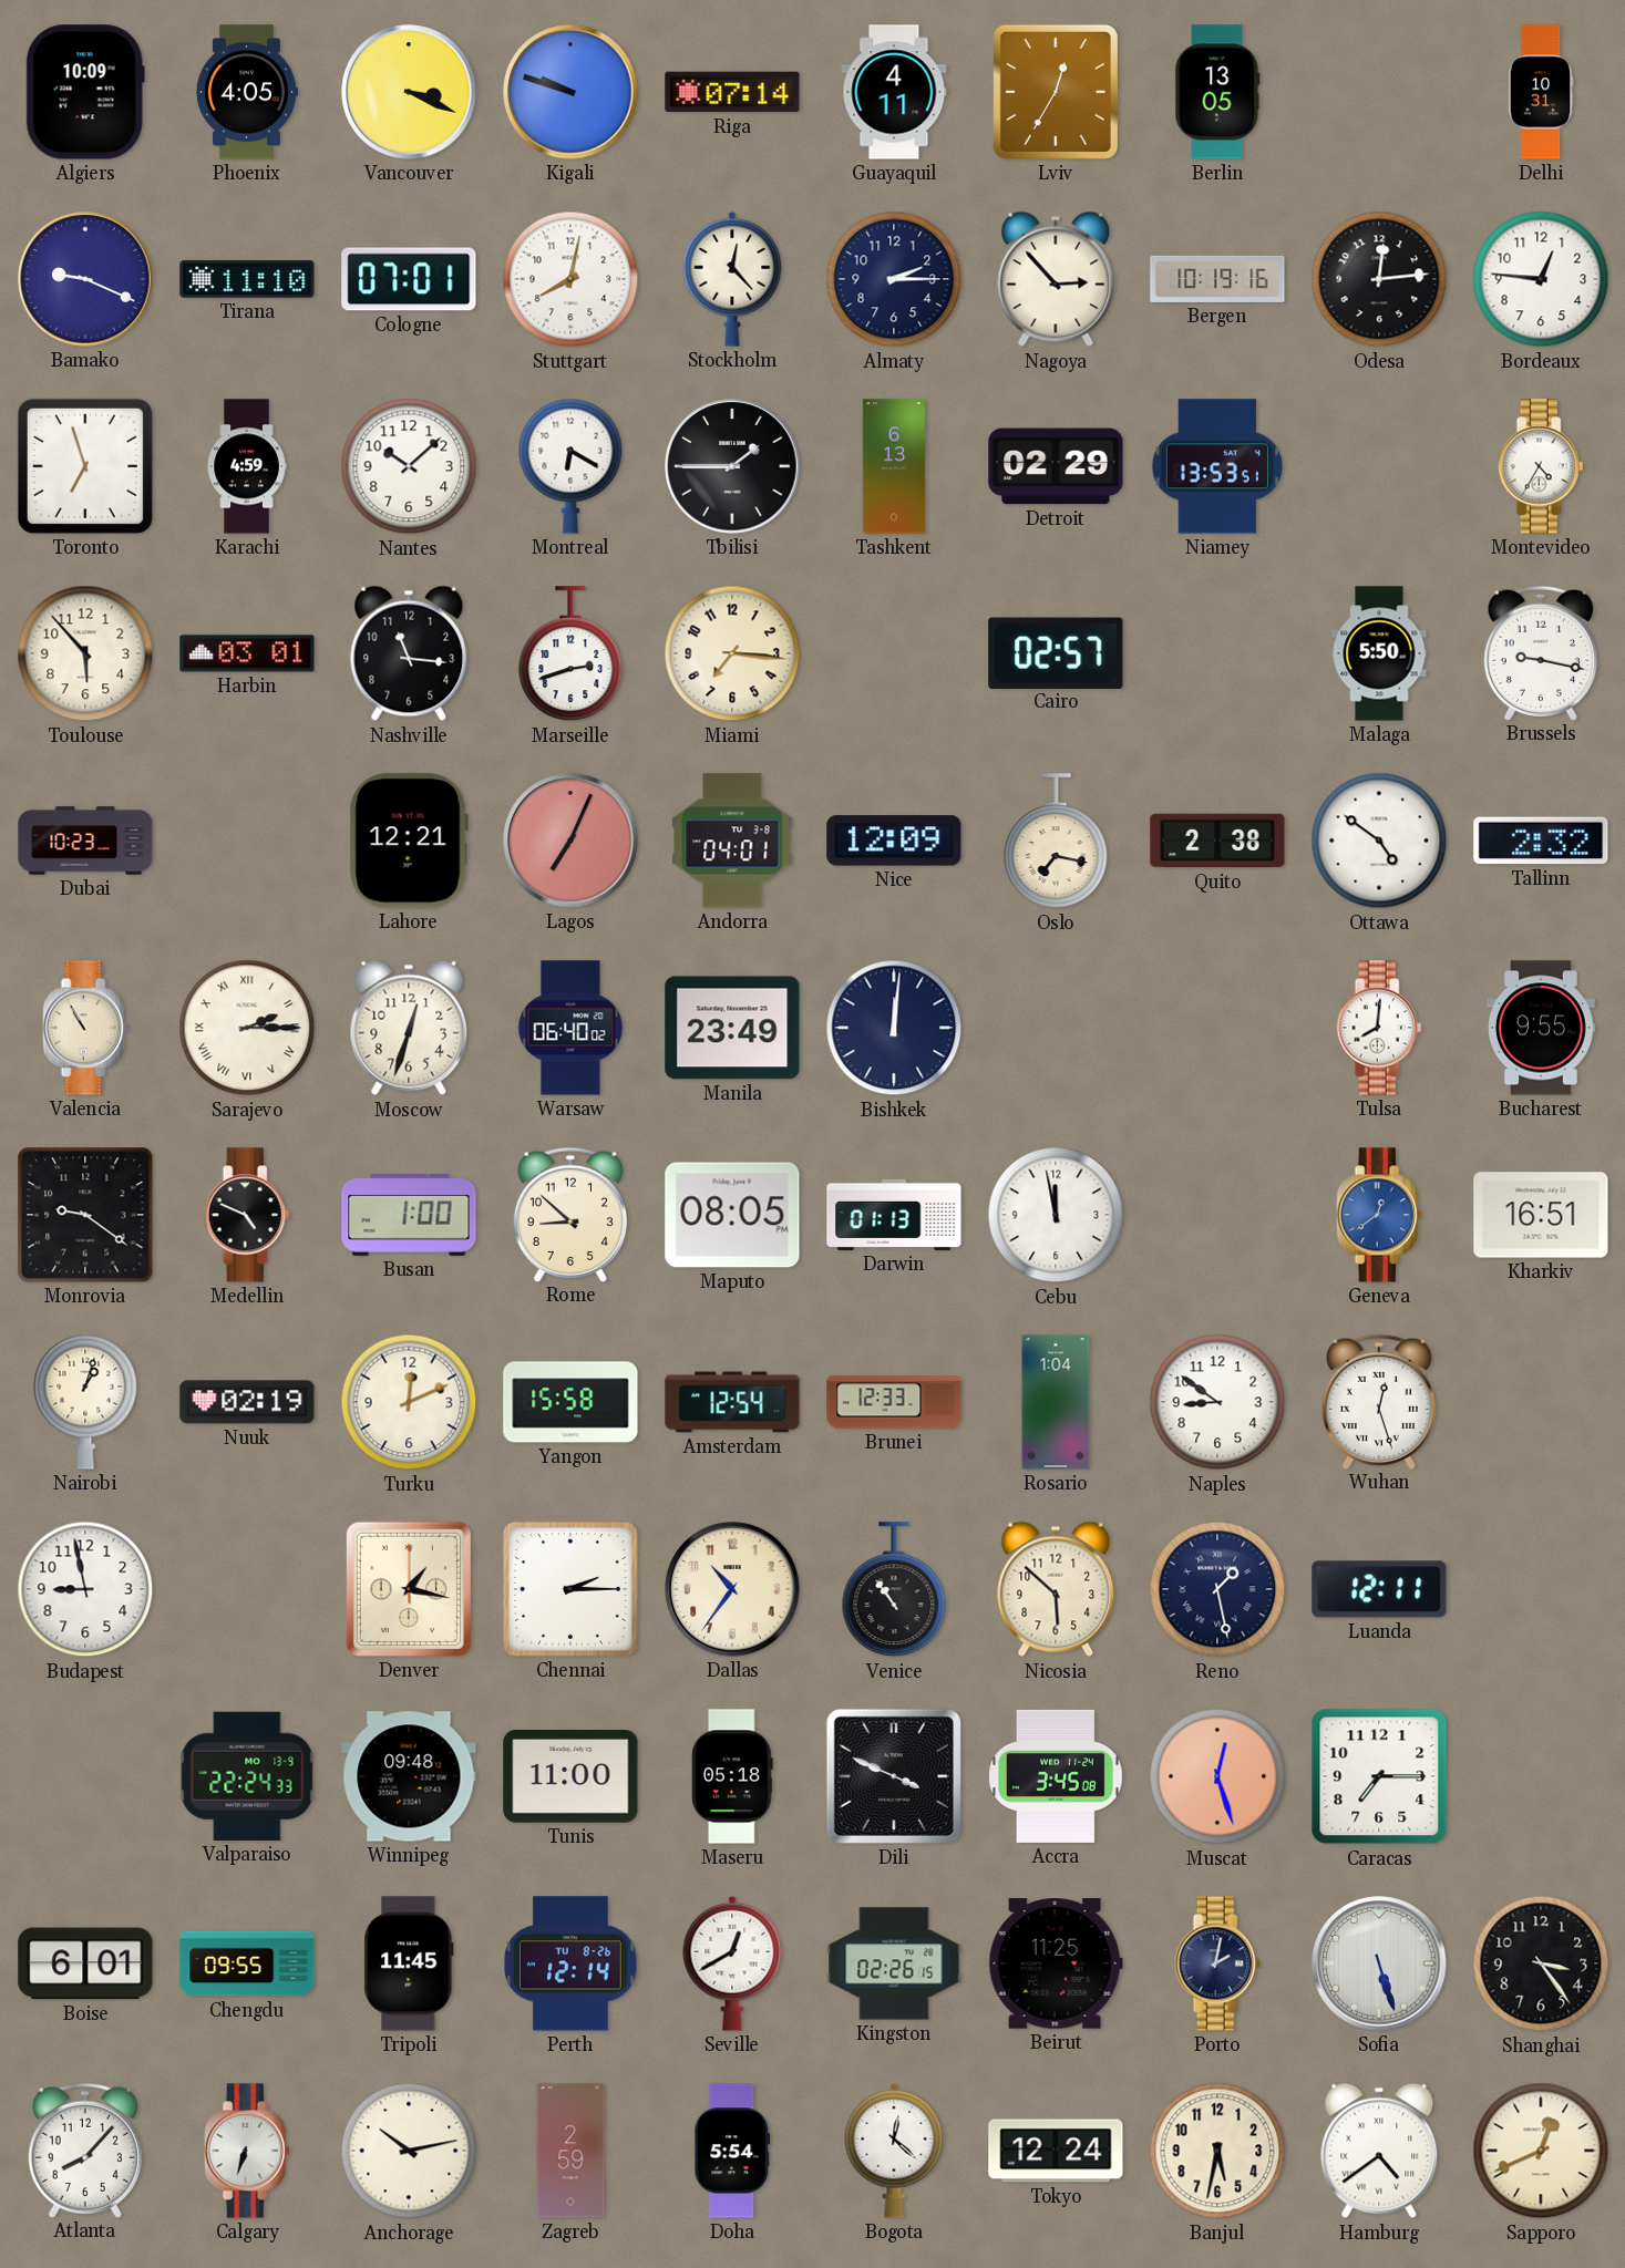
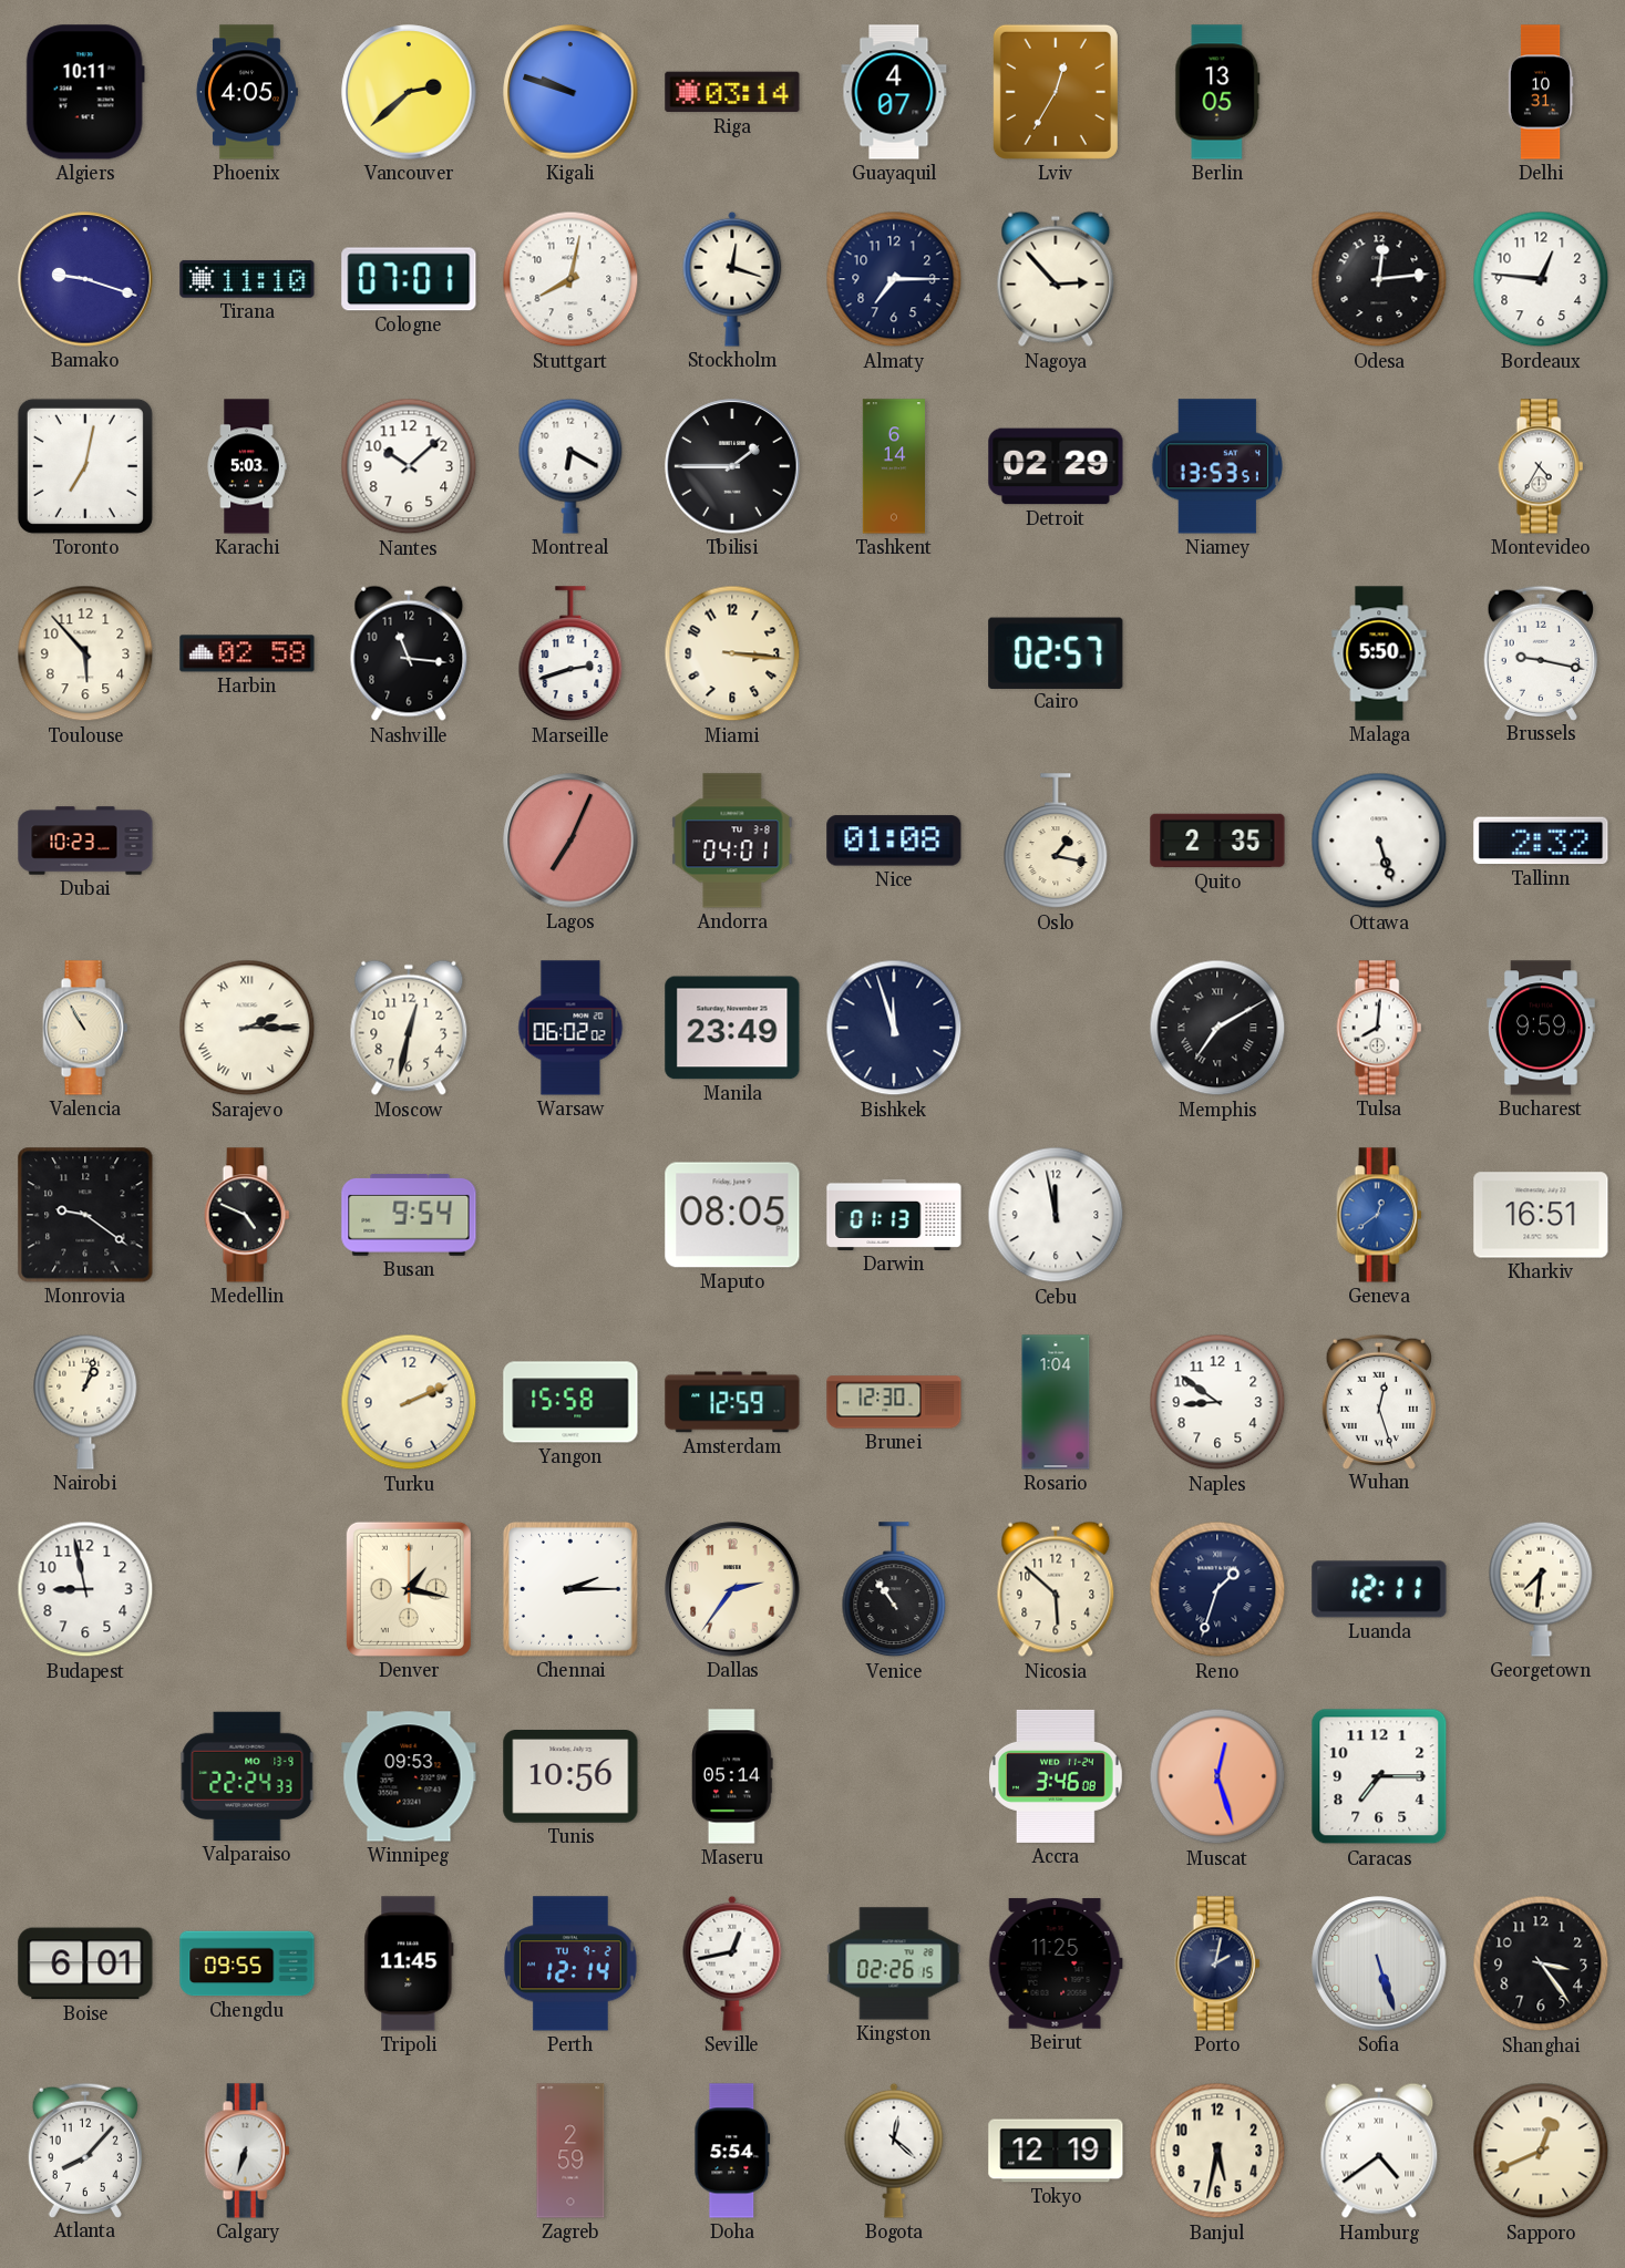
Algiers: 10:09 -> 10:11 (85, 92)
Vancouver: 3:19 -> 2:38 (409, 92)
Riga: 07:14 -> 03:14 (732, 92)
Guayaquil: 4:11 -> 4:07 (894, 92)
Bamako: 9:19 -> 9:18 (85, 279)
Stockholm: 12:23 -> 12:18 (732, 279)
Almaty: 2:15 -> 7:15 (894, 279)
Bergen: 10:19 -> none (1217, 279)
Toronto: 6:57 -> 7:02 (85, 466)
Karachi: 4:59 -> 5:03 (247, 466)
Tashkent: 6:13 -> 6:14 (894, 466)
Harbin: 03:01 -> 02:58 (247, 653)
Miami: 7:16 -> 3:16 (732, 653)
Lahore: 12:21 -> none (409, 841)
Nice: 12:09 -> 01:08 (894, 841)
Oslo: 7:17 -> 1:17 (1056, 842)
Quito: 2:38 -> 2:35 (1217, 841)
Ottawa: 4:51 -> 5:27 (1379, 841)
Moscow: 12:33 -> 12:32 (409, 1028)
Warsaw: 06:40 -> 06:02 (570, 1028)
Bishkek: 12:01 -> 11:57 (894, 1028)
Memphis: none -> 7:10 (1217, 1028)
Bucharest: 9:55 -> 9:59 (1542, 1028)
Busan: 1:00 -> 9:54 (409, 1216)
Rome: 8:52 -> none (570, 1214)
Nuuk: 02:19 -> none (247, 1402)
Turku: 12:11 -> 2:11 (409, 1402)
Amsterdam: 12:54 -> 12:59 (732, 1402)
Brunei: 12:33 -> 12:30 (894, 1402)
Dallas: 10:36 -> 2:36 (732, 1589)
Reno: 1:28 -> 1:33 (1217, 1589)
Georgetown: none -> 7:31 (1541, 1589)
Winnipeg: 09:48 -> 09:53 (409, 1776)
Tunis: 11:00 -> 10:56 (570, 1777)
Maseru: 05:18 -> 05:14 (733, 1776)
Dili: 3:49 -> none (894, 1776)
Accra: 3:45 -> 3:46 (1057, 1776)
Perth date: TU 8-26 -> TU 9-2 (570, 1963)
Seville: 12:40 -> 12:43 (732, 1963)
Anchorage: 10:13 -> none (409, 2151)
Tokyo: 12:24 -> 12:19 (1056, 2151)
